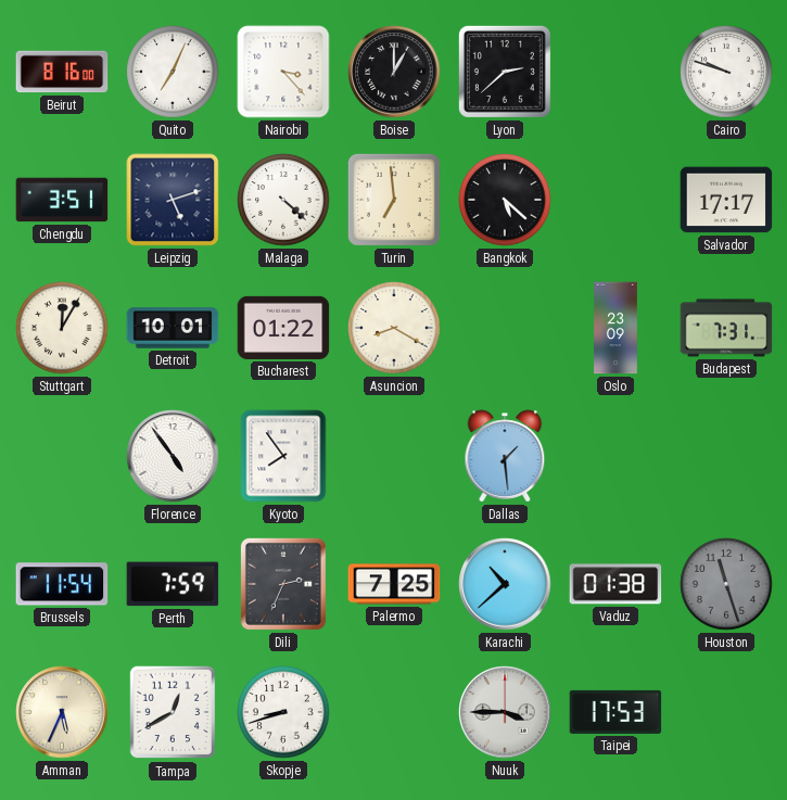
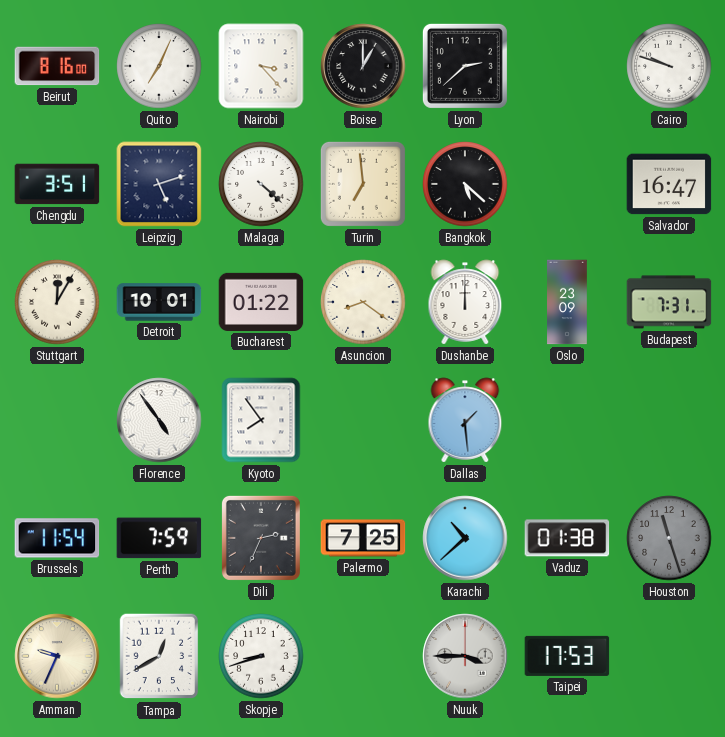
Salvador: 17:17 -> 16:47 (669, 184)
Asuncion: 8:20 -> 8:21 (363, 302)
Dushanbe: none -> 12:00 (465, 302)
Amman: 5:34 -> 9:34 (57, 656)
